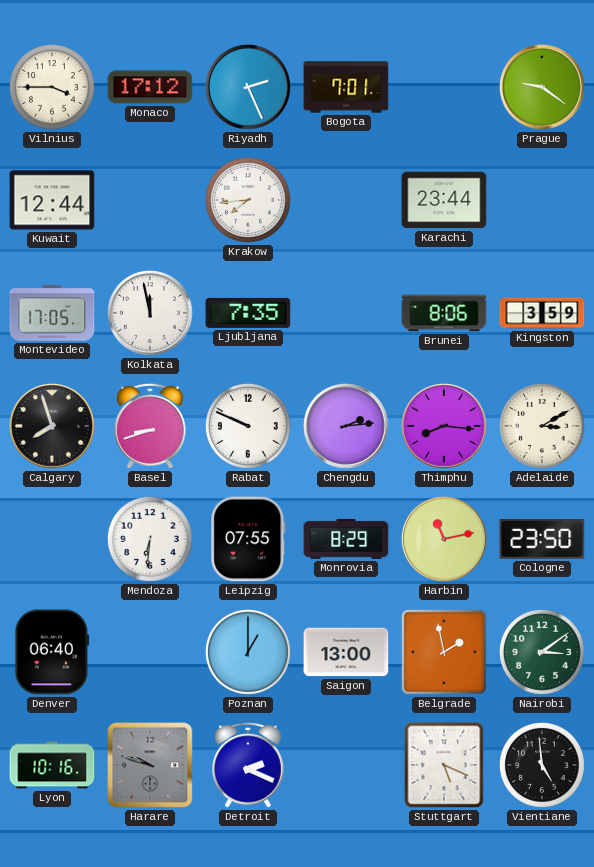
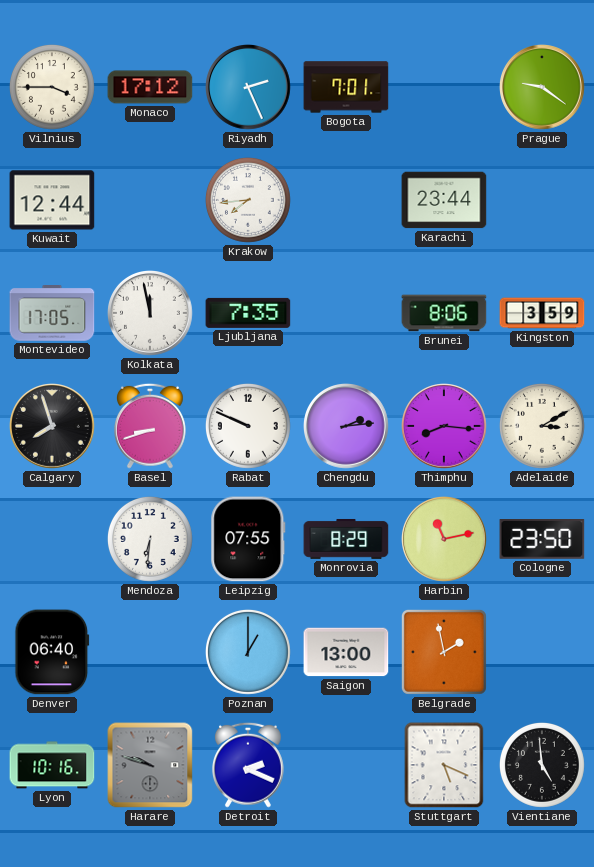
Nairobi: 3:09 -> none (542, 652)
